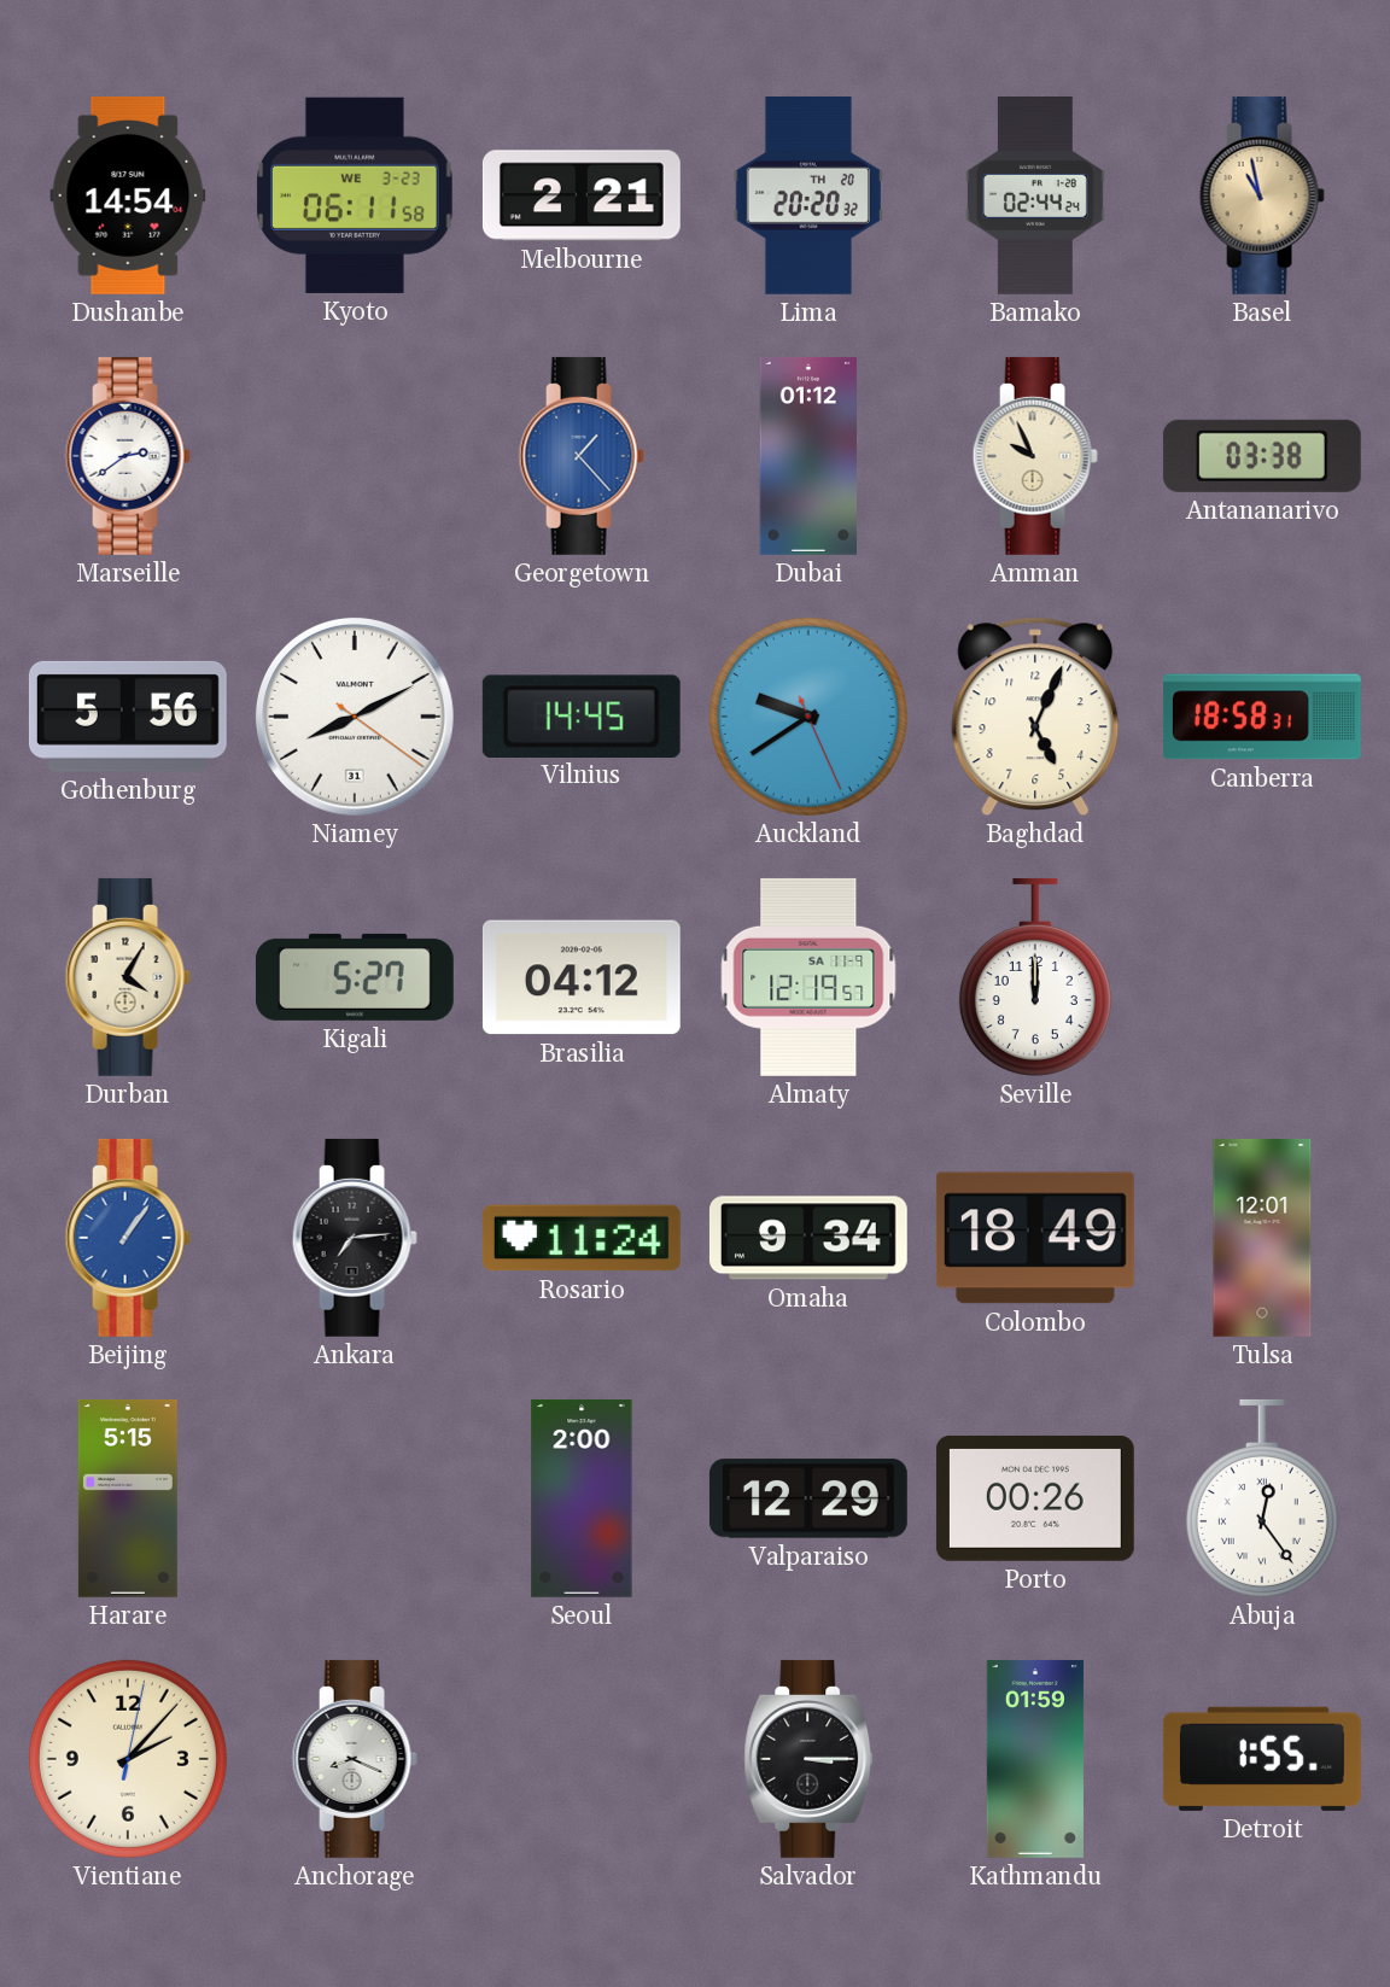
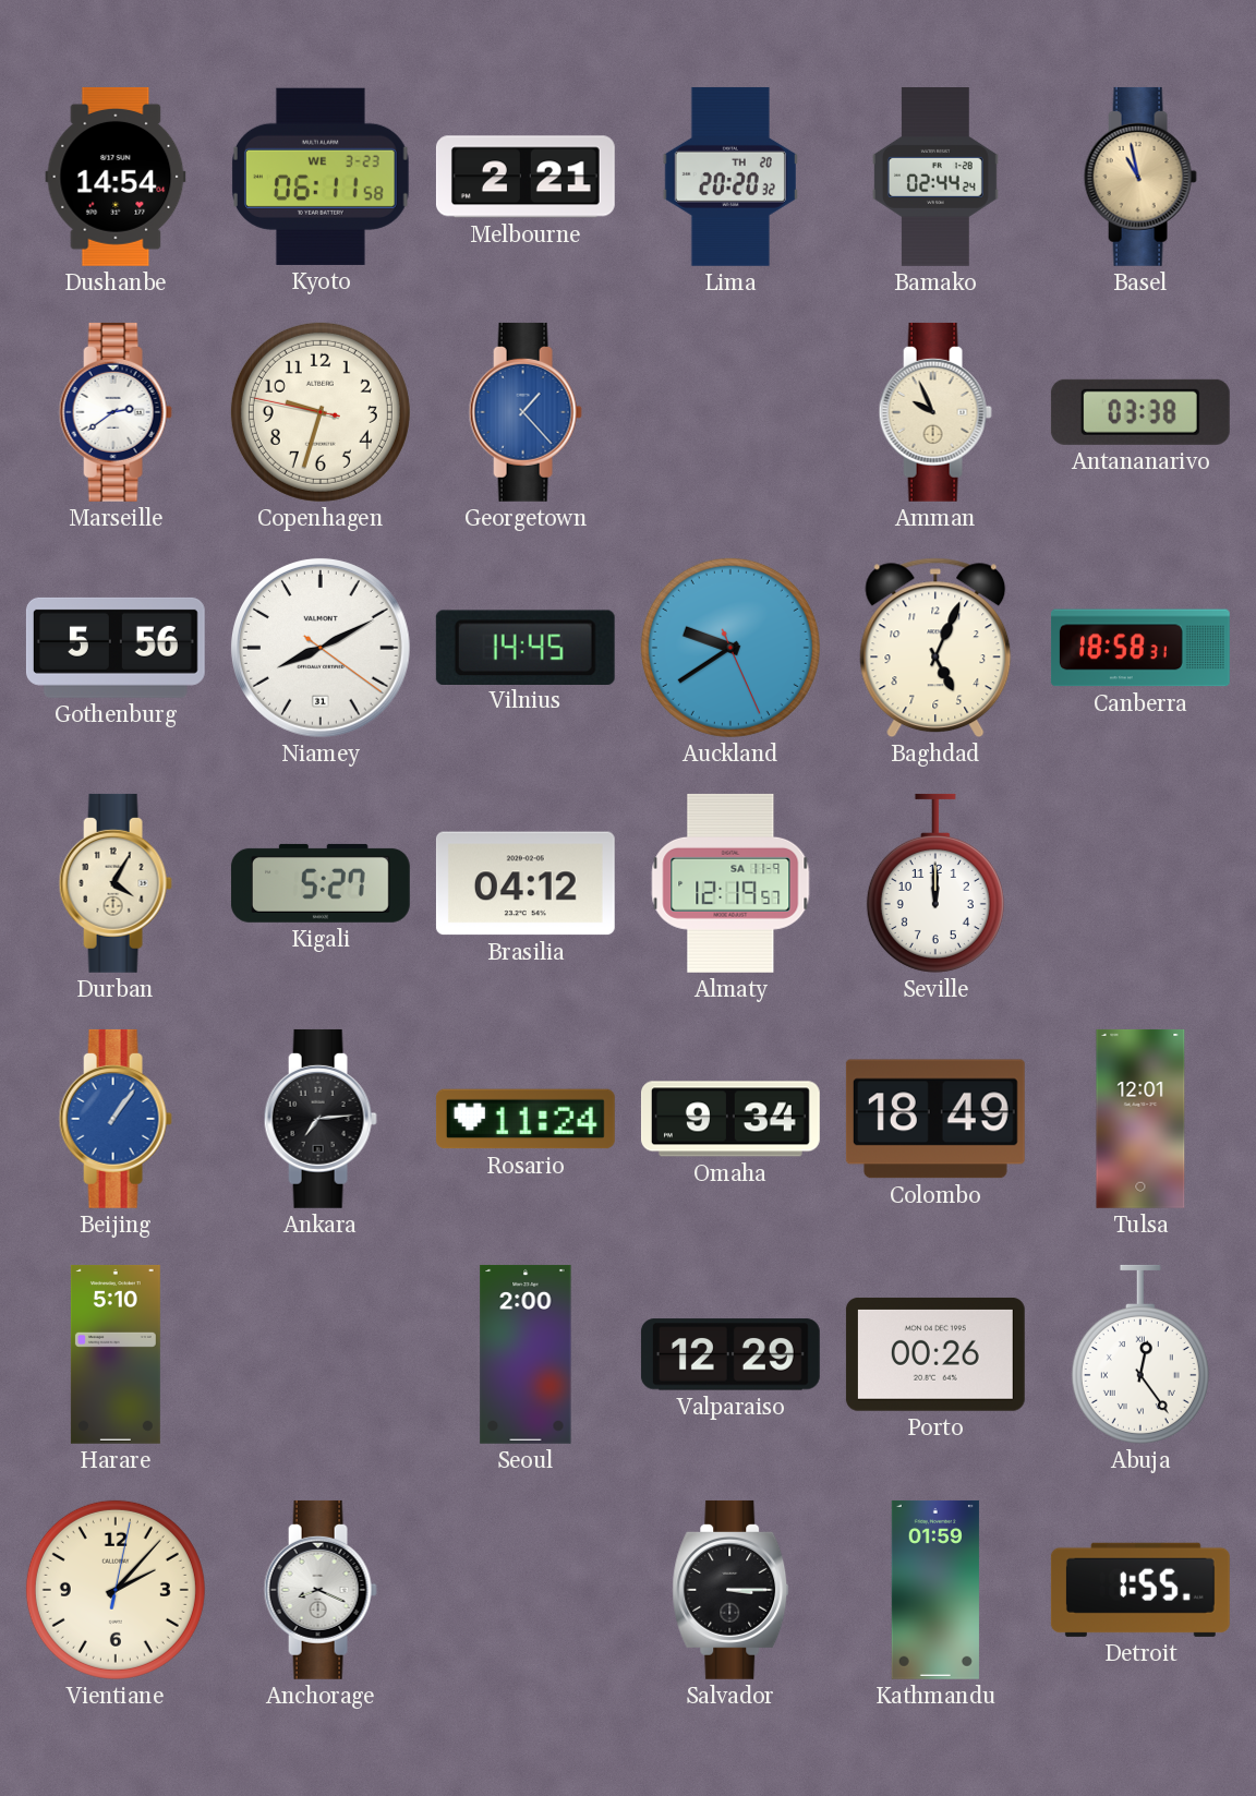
Copenhagen: none -> 9:32 (321, 412)
Dubai: 01:12 -> none (808, 456)
Harare: 5:15 -> 5:10 (116, 1354)
